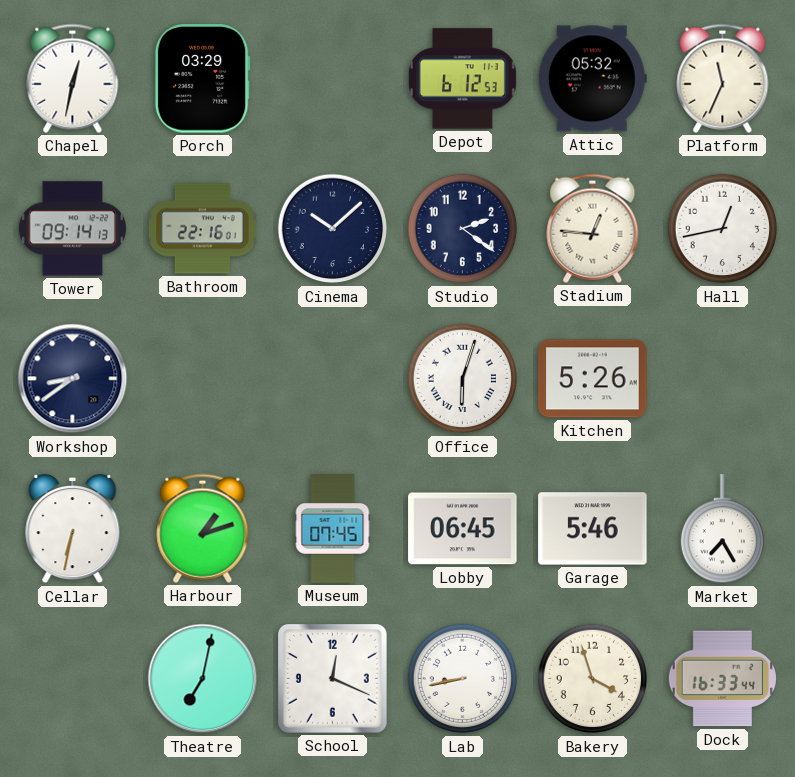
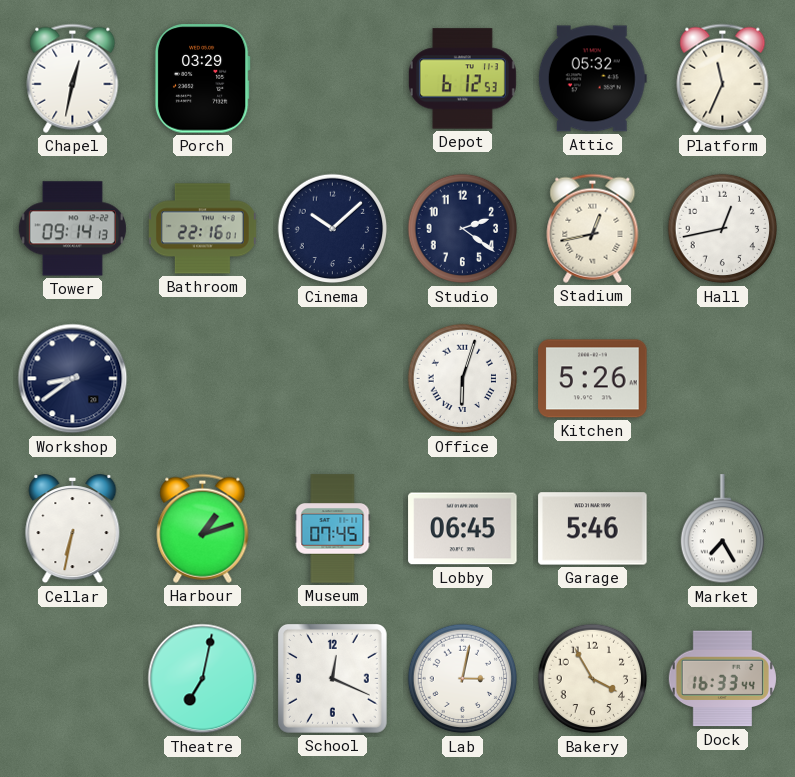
Stadium: 12:46 -> 12:43 (593, 228)
Lab: 8:43 -> 3:02 (463, 679)
Bakery: 3:57 -> 3:55 (593, 679)
